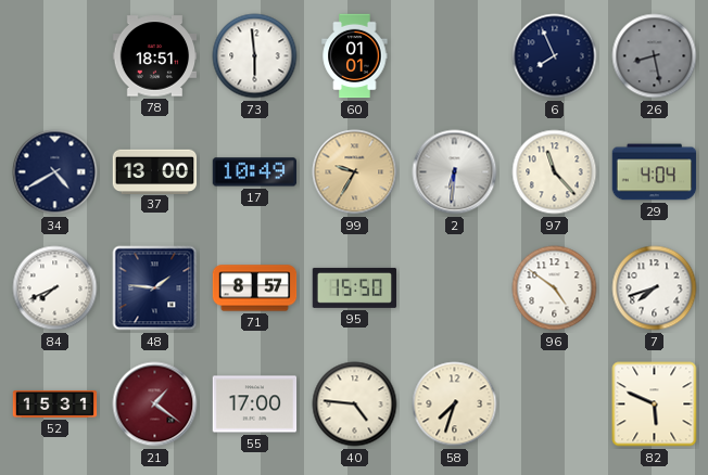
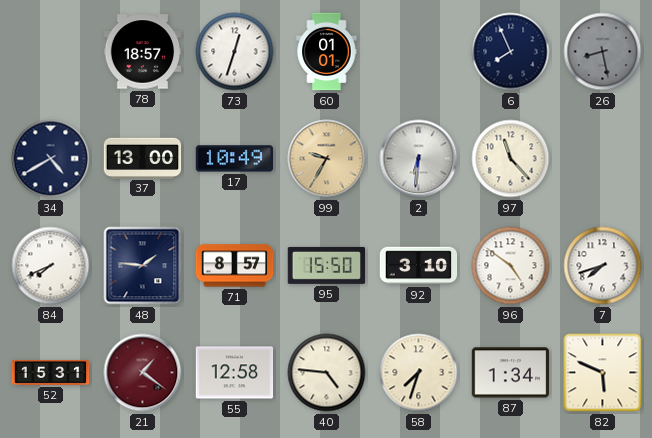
78: 18:51 -> 18:57 (143, 52)
73: 5:59 -> 12:33 (235, 52)
29: 4:04 -> none (655, 172)
92: none -> 3:10 (419, 266)
55: 17:00 -> 12:58 (235, 373)
87: none -> 1:34 (511, 373)
